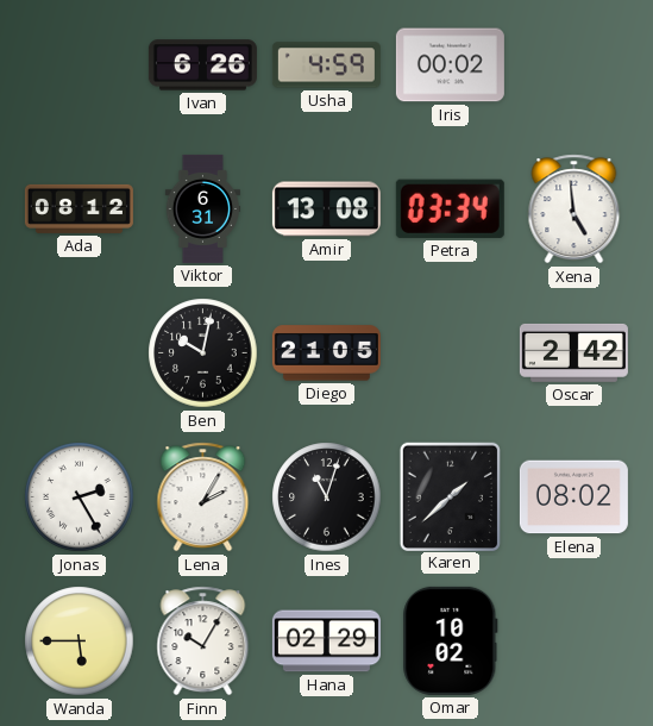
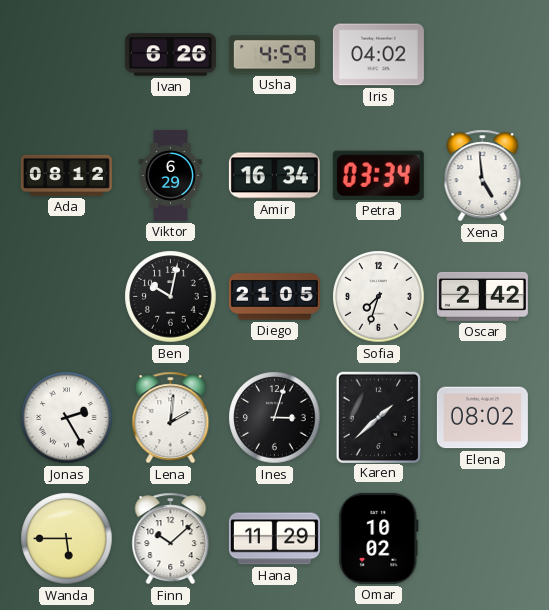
Iris: 00:02 -> 04:02 (378, 55)
Viktor: 6:31 -> 6:29 (171, 175)
Amir: 13:08 -> 16:34 (274, 176)
Sofia: none -> 7:33 (379, 297)
Lena: 2:05 -> 2:01 (171, 418)
Ines: 11:03 -> 3:03 (275, 418)
Finn: 10:05 -> 10:08 (171, 539)
Hana: 02:29 -> 11:29 (274, 539)
